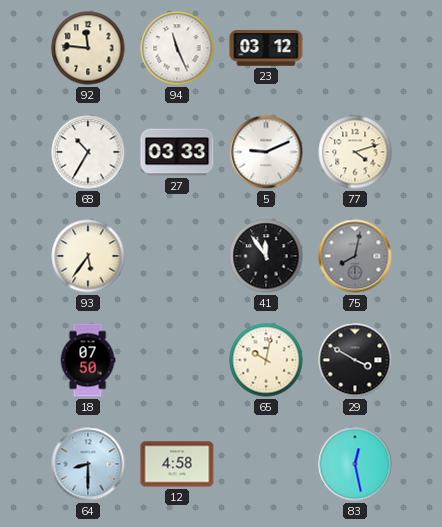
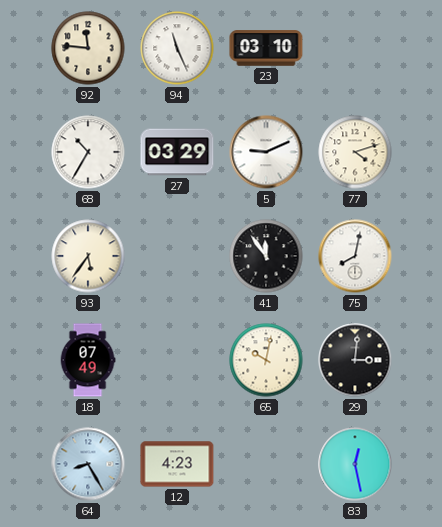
23: 03:12 -> 03:10 (266, 48)
27: 03:33 -> 03:29 (177, 152)
75 dial: grey -> white (355, 256)
18: 07:50 -> 07:49 (88, 360)
29: 3:50 -> 3:01 (355, 360)
64: 8:30 -> 8:25 (88, 464)
12: 4:58 -> 4:23 (177, 464)
